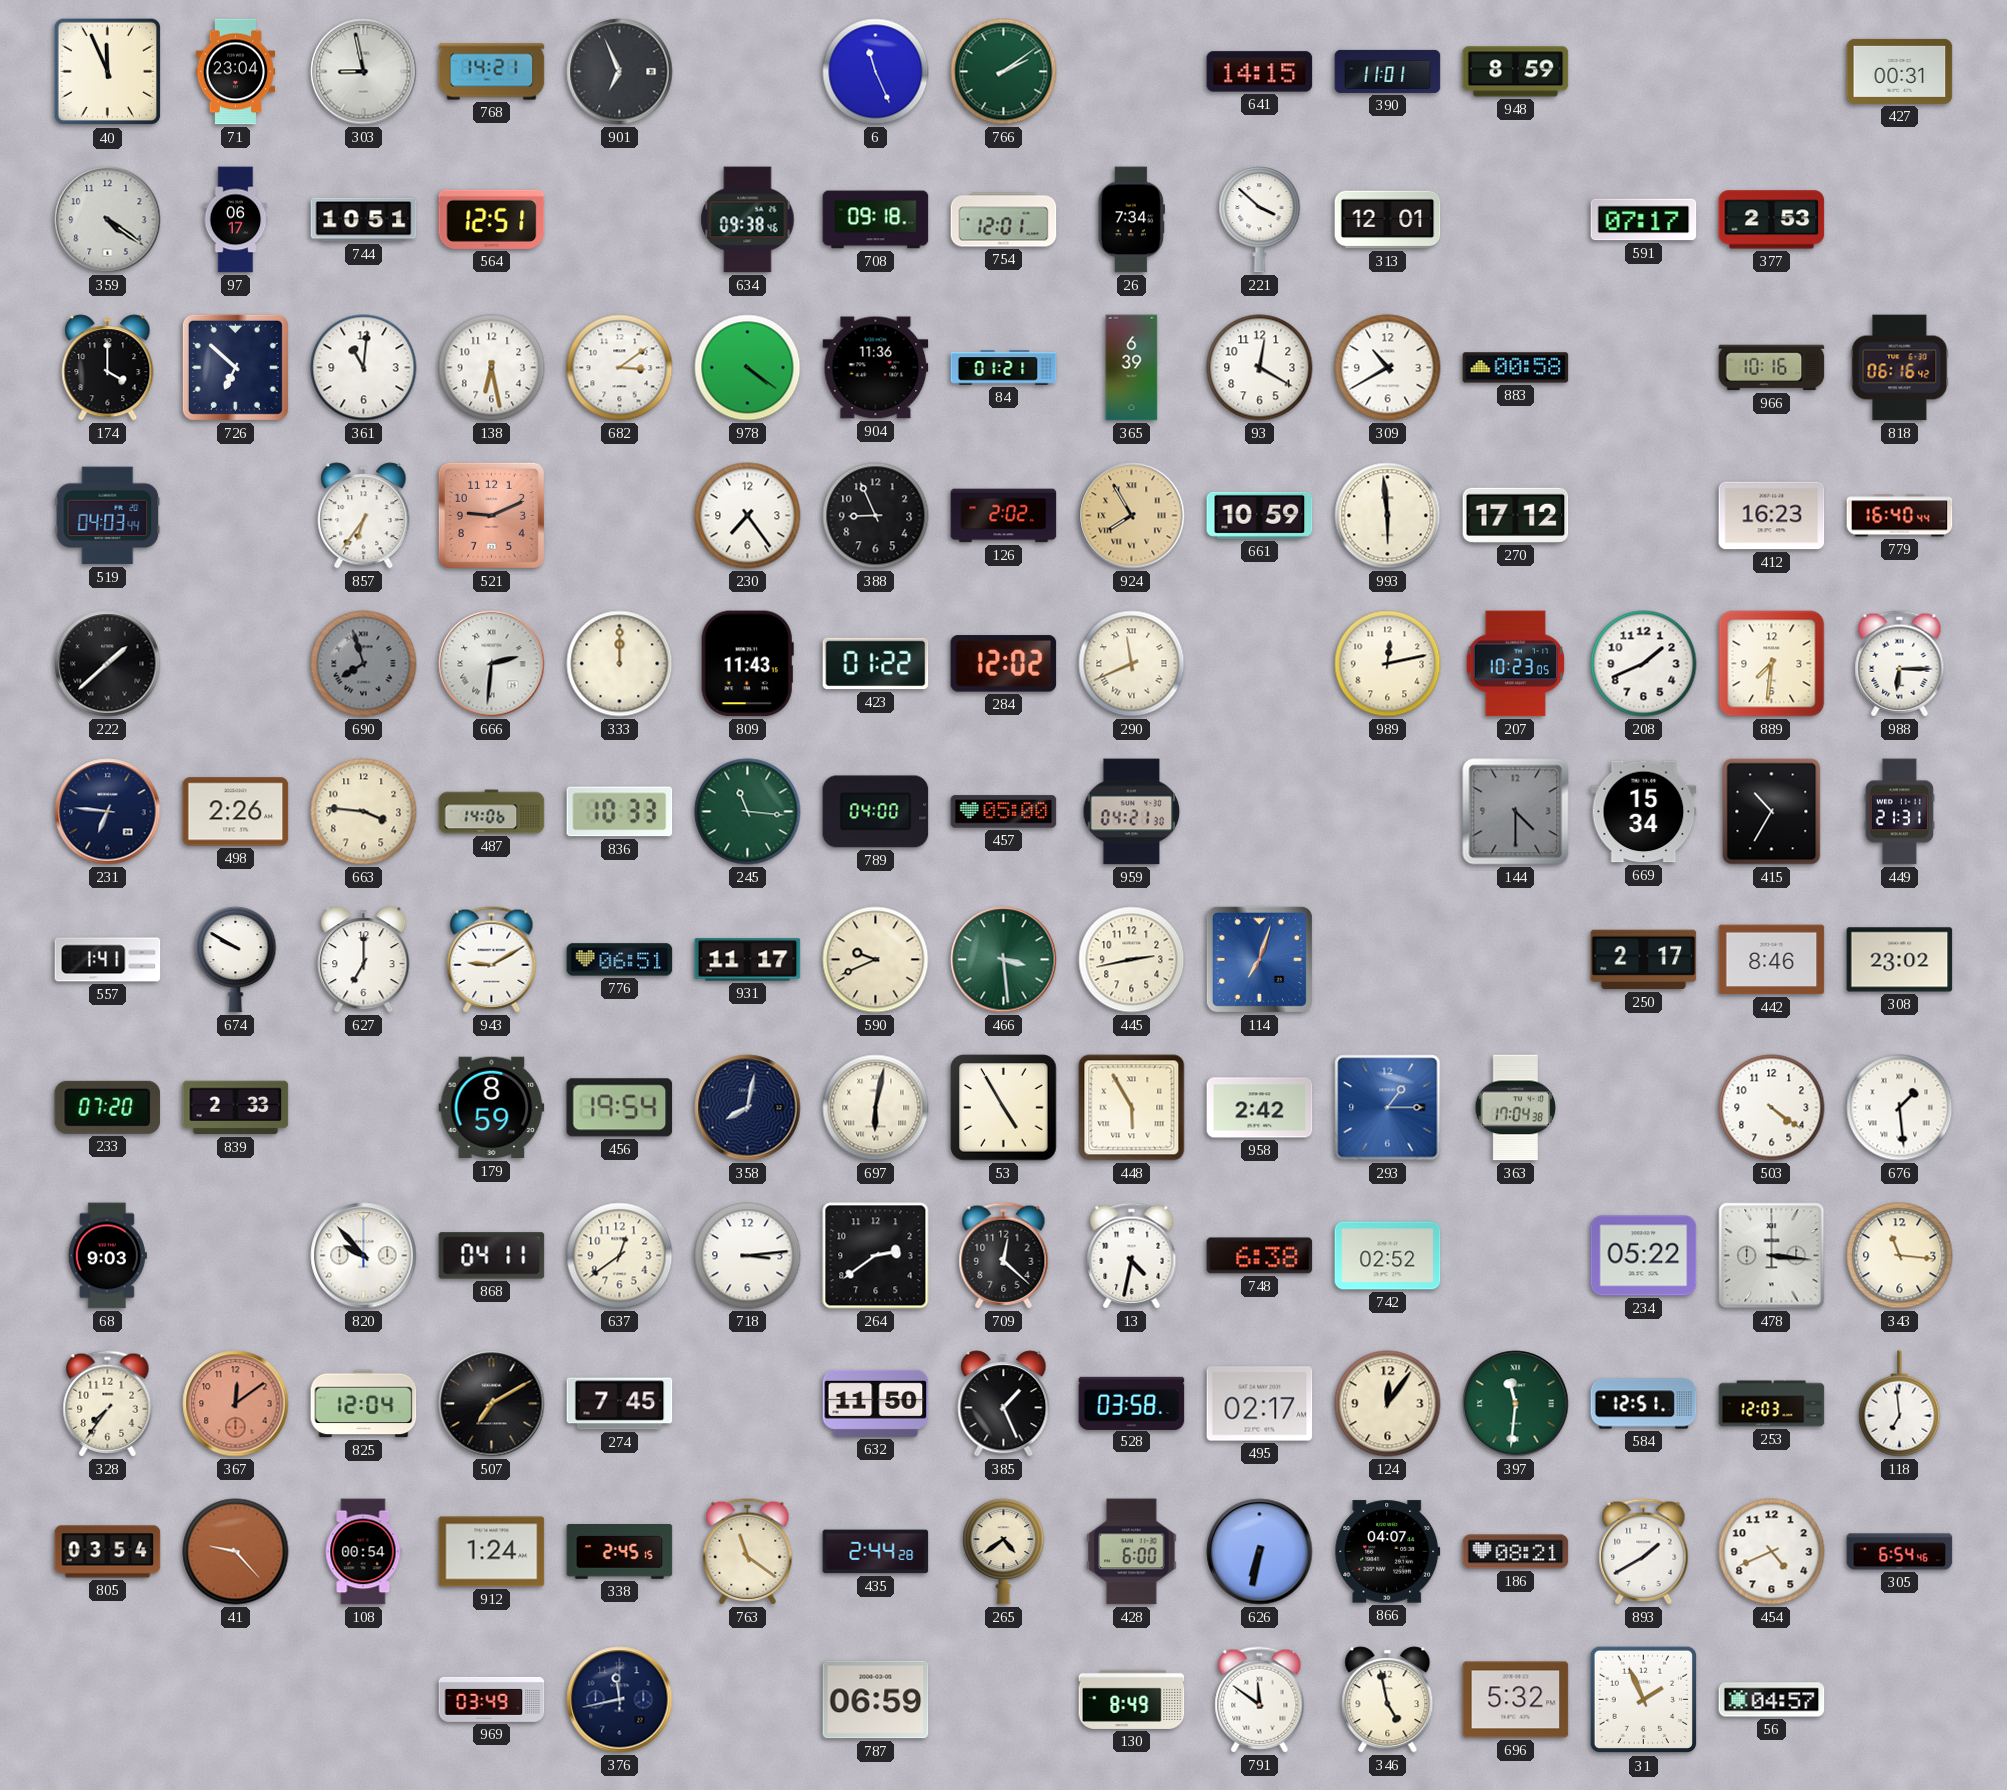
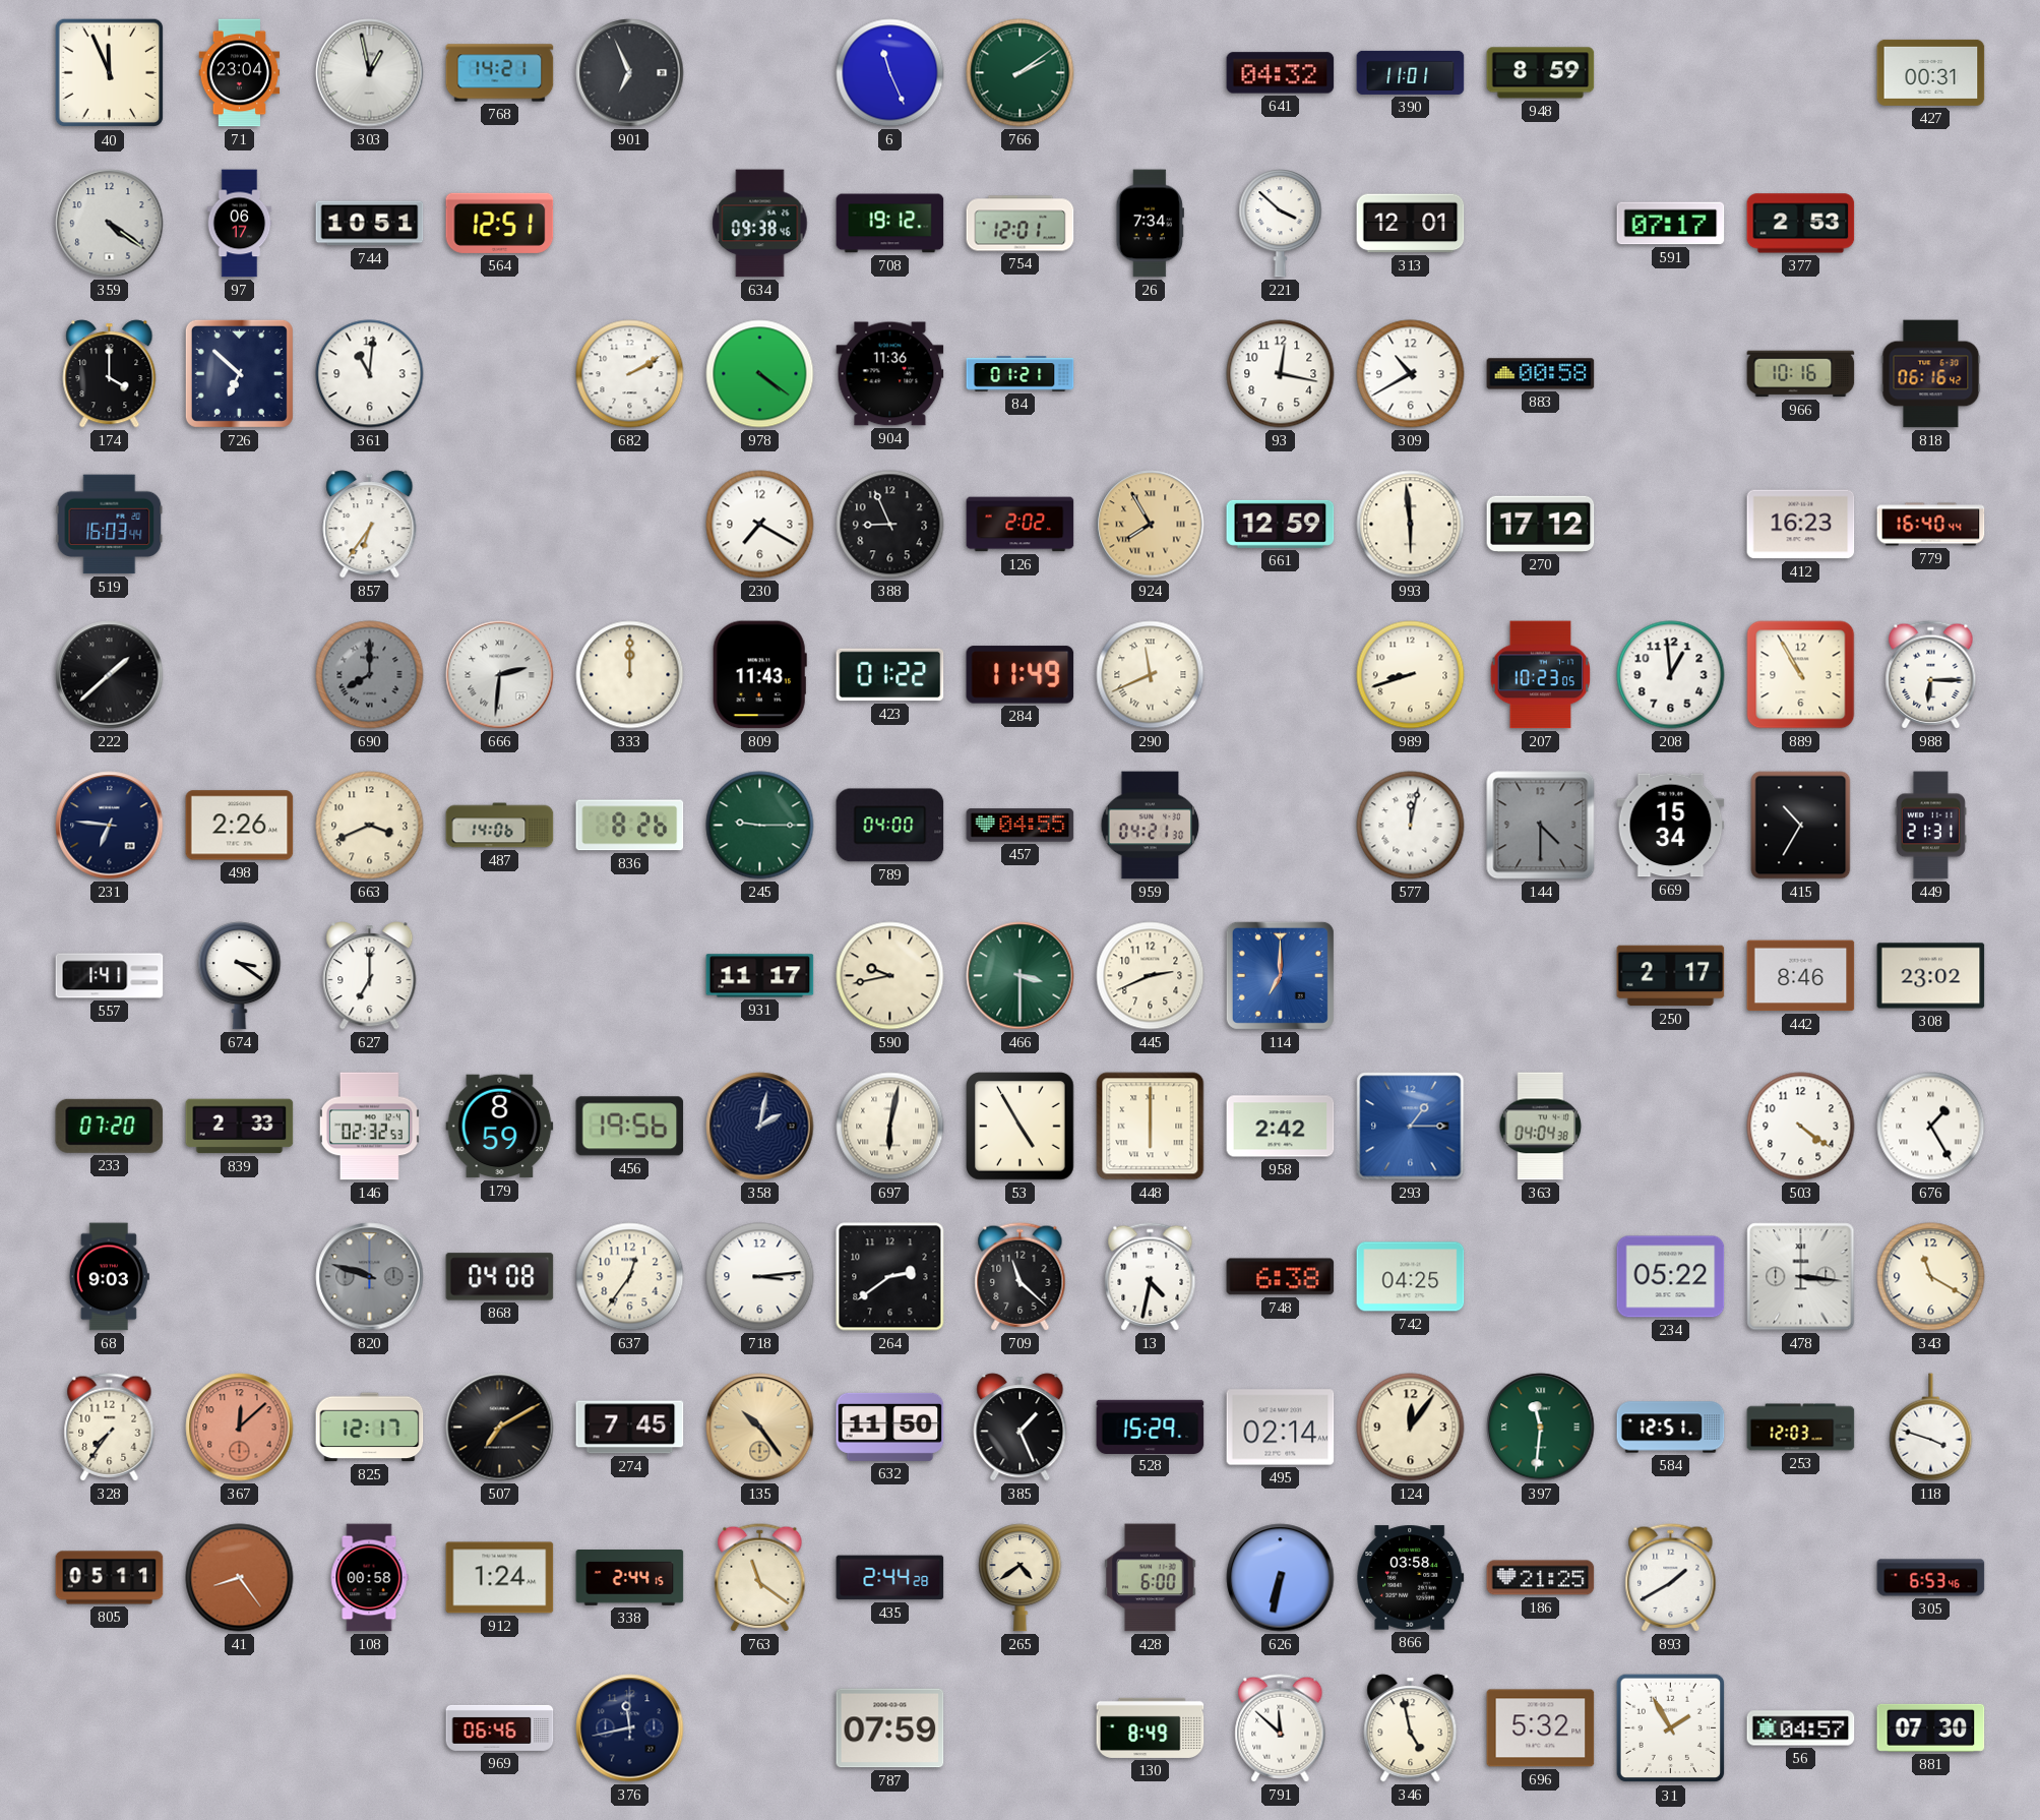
303: 8:58 -> 12:58 (370, 73)
641: 14:15 -> 04:32 (1281, 73)
708: 09:18 -> 19:12 (890, 224)
138: 6:28 -> none (492, 368)
682: 3:09 -> 2:10 (630, 374)
365: 6:39 -> none (1132, 368)
93: 12:20 -> 12:17 (1281, 374)
519: 04:03 -> 16:03 (110, 525)
521: 9:11 -> none (491, 515)
230: 7:24 -> 7:20 (760, 525)
661: 10:59 -> 12:59 (1281, 524)
690: 7:57 -> 8:00 (370, 675)
284: 12:02 -> 11:49 (1021, 675)
989: 12:13 -> 8:42 (1411, 675)
208: 1:41 -> 12:59 (1671, 675)
889: 7:31 -> 10:55 (1801, 675)
663: 3:46 -> 3:41 (370, 826)
836: 10:33 -> 8:26 (630, 826)
245: 11:16 -> 9:15 (760, 826)
457: 05:00 -> 04:55 (1021, 826)
577: none -> 12:02 (1411, 826)
674: 9:50 -> 3:21 (240, 976)
943: 9:10 -> none (492, 960)
776: 06:51 -> none (620, 960)
590: 9:41 -> 9:43 (890, 976)
466: 3:29 -> 3:30 (1021, 976)
445: 2:43 -> 2:41 (1151, 976)
114: 7:03 -> 7:00 (1280, 975)
146: none -> 02:32 (369, 1127)
456: 19:54 -> 19:56 (630, 1127)
358: 8:02 -> 2:02 (760, 1127)
448: 5:55 -> 6:00 (1151, 1127)
363: 17:04 -> 04:04 (1541, 1127)
676: 1:29 -> 1:25 (1931, 1127)
820: 9:53 -> 9:48 (370, 1277)
820 dial: white -> grey (370, 1277)
868: 04:11 -> 04:08 (500, 1277)
637: 12:39 -> 12:36 (630, 1277)
709: 12:22 -> 11:22 (1021, 1277)
742: 02:52 -> 04:25 (1411, 1277)
343: 11:16 -> 11:20 (1931, 1277)
367: 12:09 -> 12:08 (240, 1428)
825: 12:04 -> 12:17 (370, 1428)
135: none -> 10:24 (760, 1428)
528: 03:58 -> 15:29 (1151, 1427)
495: 02:17 -> 02:14 (1281, 1428)
118: 6:59 -> 3:48 (1931, 1428)
805: 03:54 -> 05:11 (110, 1578)
41: 9:23 -> 8:24 (240, 1578)
108: 00:54 -> 00:58 (369, 1578)
338: 2:45 -> 2:44 (630, 1578)
866: 04:07 -> 03:58 (1411, 1578)
186: 08:21 -> 21:25 (1541, 1578)
454: 4:41 -> none (1772, 1552)
305: 6:54 -> 6:53 (1931, 1578)
969: 03:49 -> 06:46 (500, 1727)
787: 06:59 -> 07:59 (890, 1728)
791: 11:51 -> 11:52 (1281, 1728)
31: 1:56 -> 1:55 (1671, 1728)
881: none -> 07:30 (1931, 1727)
